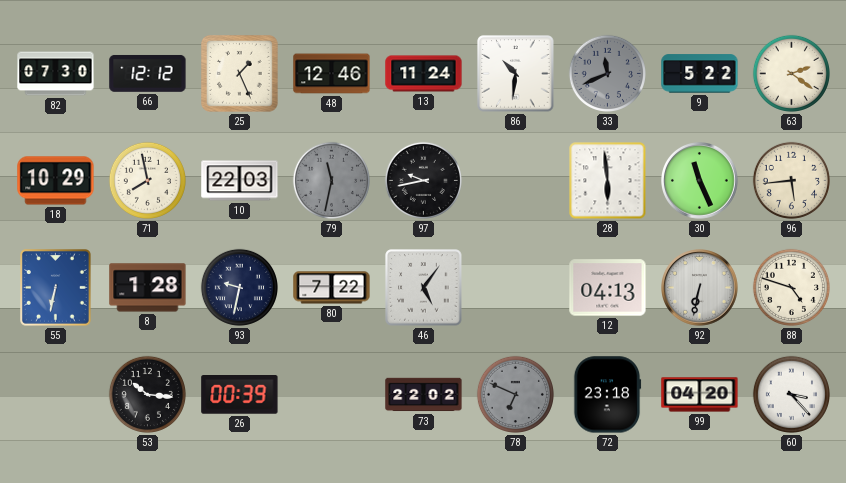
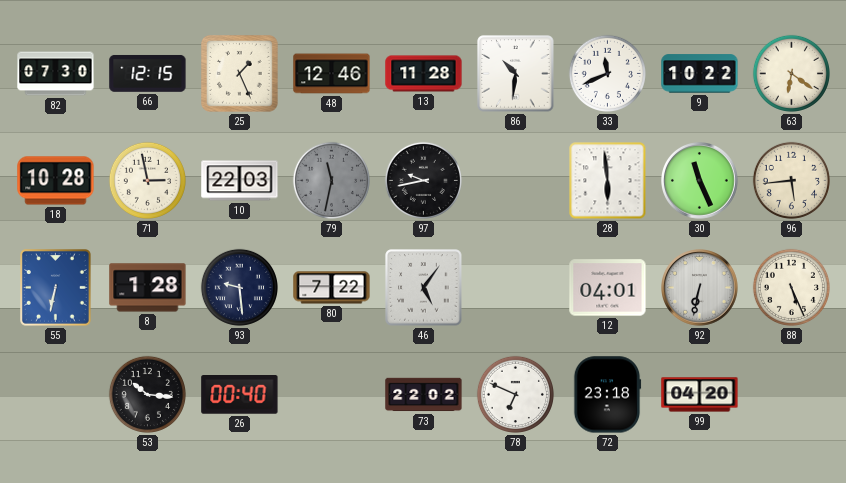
66: 12:12 -> 12:15 (148, 73)
13: 11:24 -> 11:28 (424, 74)
33 dial: grey -> white (607, 73)
9: 5:22 -> 10:22 (700, 74)
63: 2:21 -> 6:21 (791, 73)
18: 10:29 -> 10:28 (56, 181)
71: 7:58 -> 2:58 (147, 180)
93: 9:32 -> 9:29 (239, 287)
12: 04:13 -> 04:01 (608, 288)
88: 4:48 -> 5:26 (791, 287)
26: 00:39 -> 00:40 (240, 395)
78 dial: grey -> white (515, 394)
60: 3:23 -> none (791, 394)
